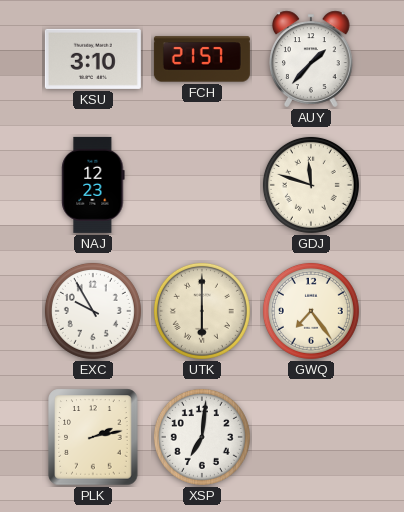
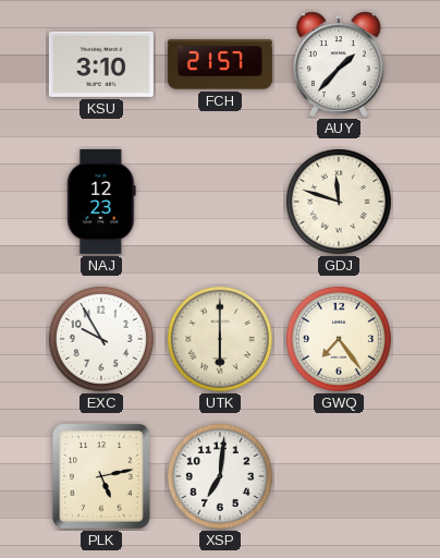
PLK: 2:13 -> 5:13 (101, 476)
